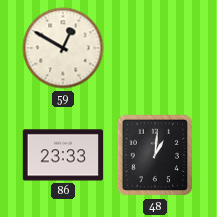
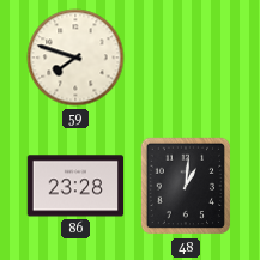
59: 12:50 -> 7:48 (75, 58)
86: 23:33 -> 23:28 (75, 186)
